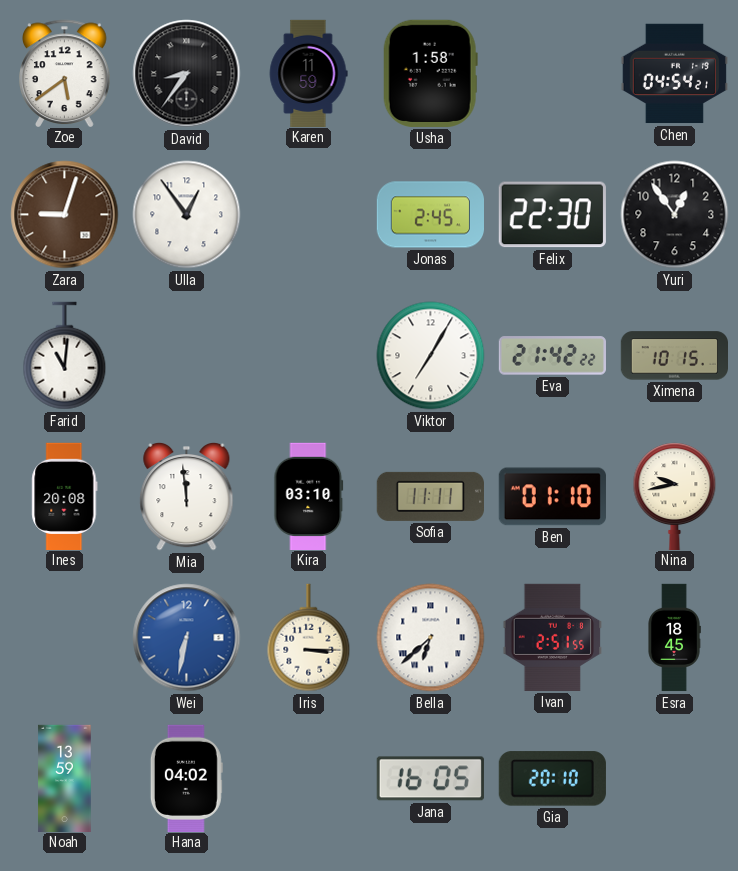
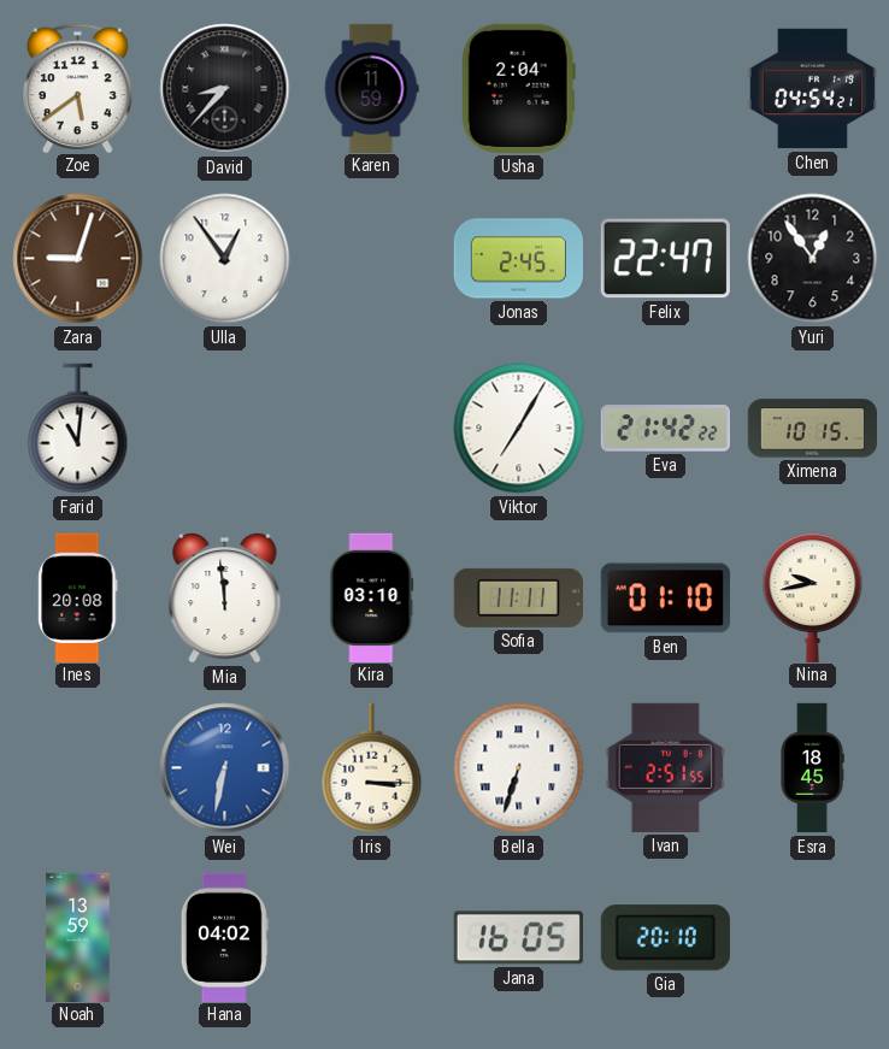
David: 8:36 -> 8:37 (225, 89)
Usha: 1:58 -> 2:04 (518, 88)
Felix: 22:30 -> 22:47 (665, 259)
Bella: 6:38 -> 6:33 (519, 768)
